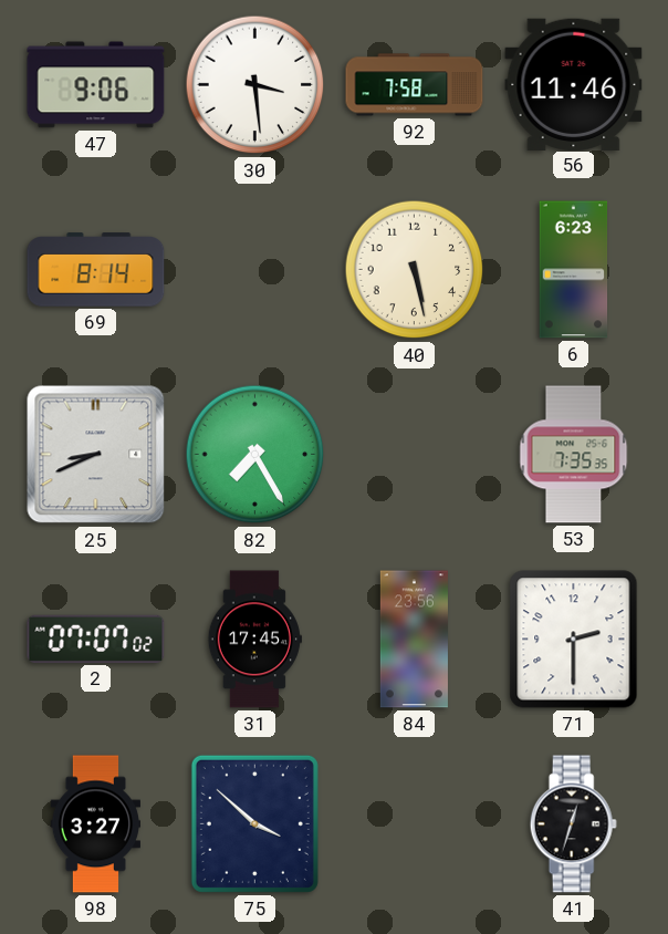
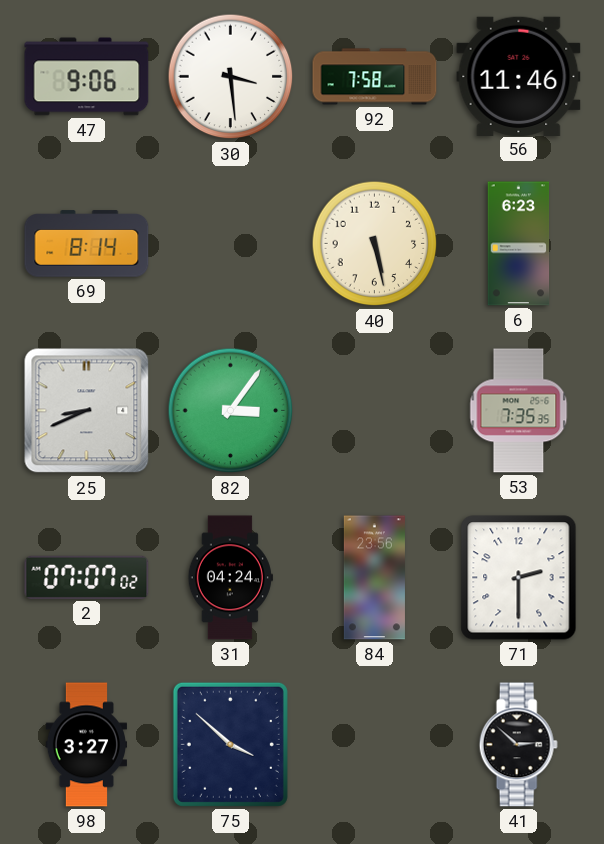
82: 7:25 -> 3:06 (231, 411)
31: 17:45 -> 04:24 (230, 578)
41: 12:33 -> 2:52 (518, 745)
